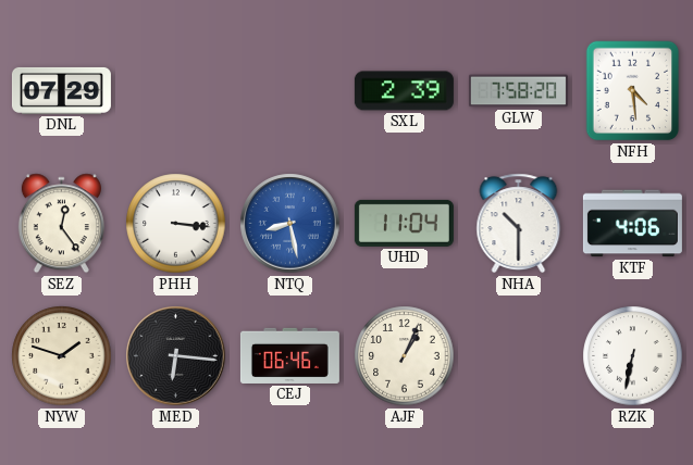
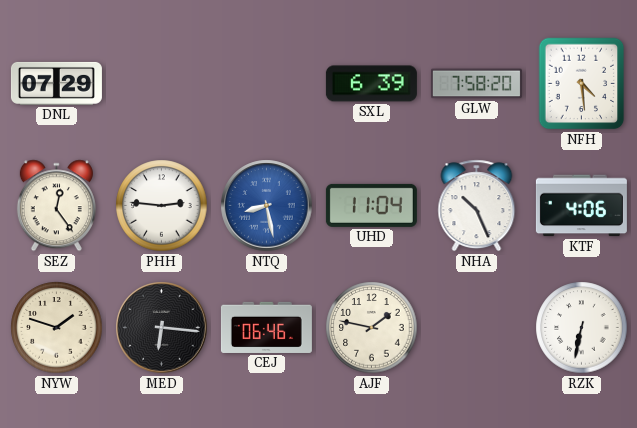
SXL: 2:39 -> 6:39 (371, 84)
PHH: 3:16 -> 2:46 (162, 206)
NHA: 10:30 -> 10:26 (477, 206)
AJF: 1:04 -> 1:47 (372, 328)
